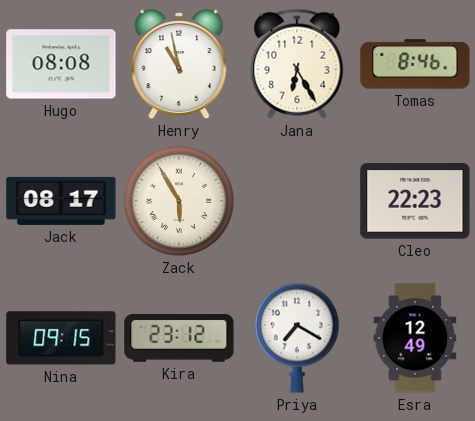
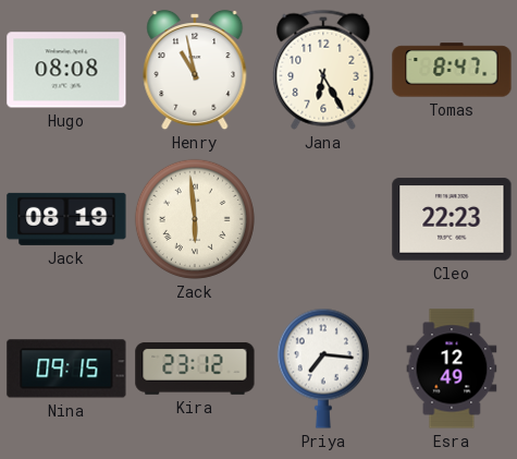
Tomas: 8:46 -> 8:47 (452, 70)
Jack: 08:17 -> 08:19 (66, 219)
Zack: 5:55 -> 5:59 (195, 219)
Priya: 7:20 -> 7:16 (323, 369)
